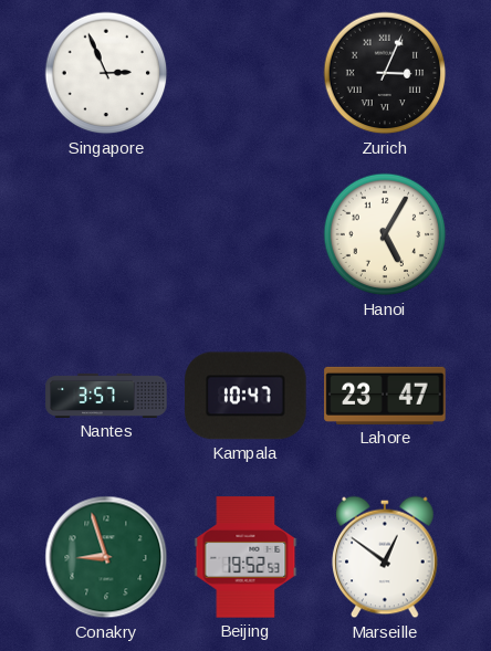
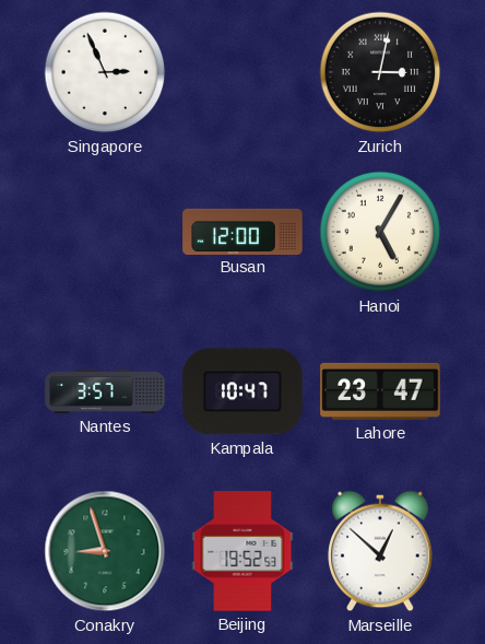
Zurich: 3:04 -> 3:02 (380, 72)
Busan: none -> 12:00 (242, 231)
Marseille: 12:51 -> 12:52 (380, 551)
